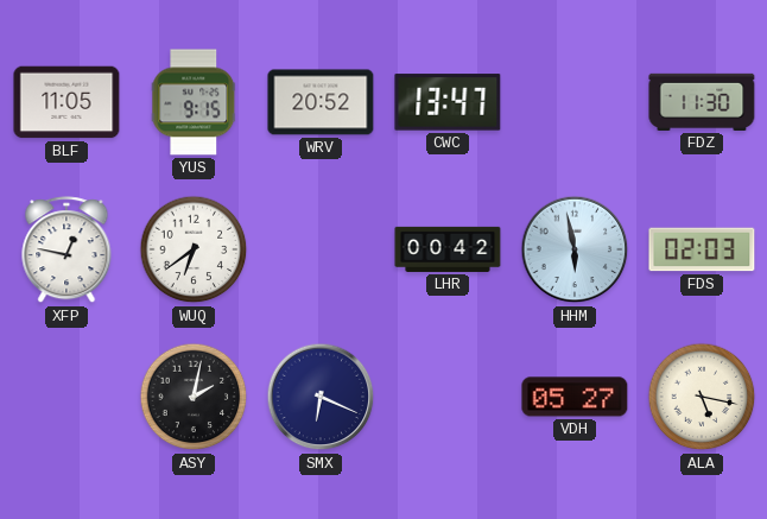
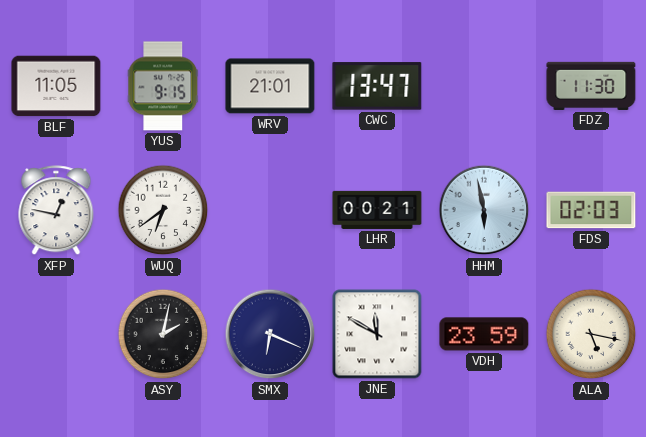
WRV: 20:52 -> 21:01 (270, 86)
LHR: 00:42 -> 00:21 (377, 210)
JNE: none -> 11:50 (377, 334)
VDH: 05:27 -> 23:59 (484, 334)
